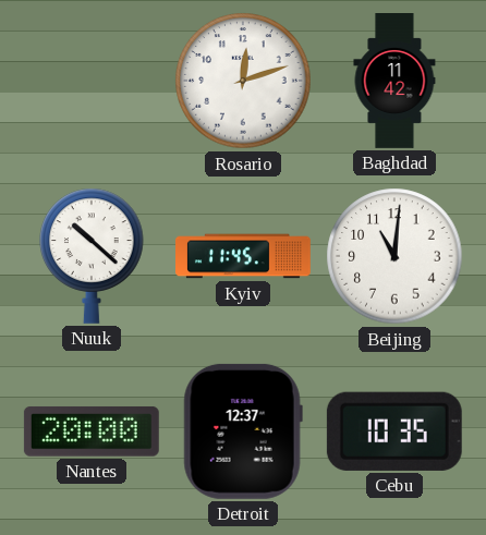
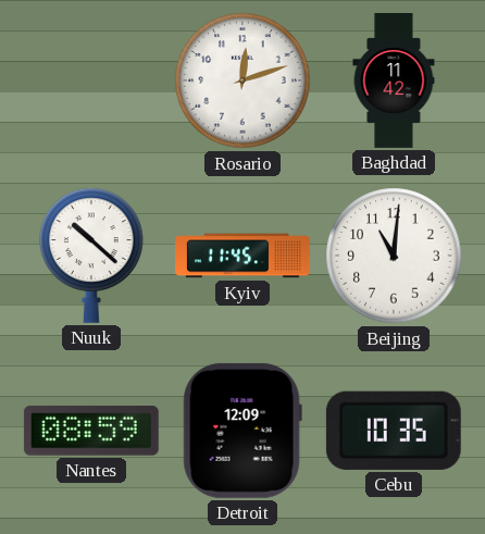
Nantes: 20:00 -> 08:59 (91, 431)
Detroit: 12:37 -> 12:09 (242, 431)
